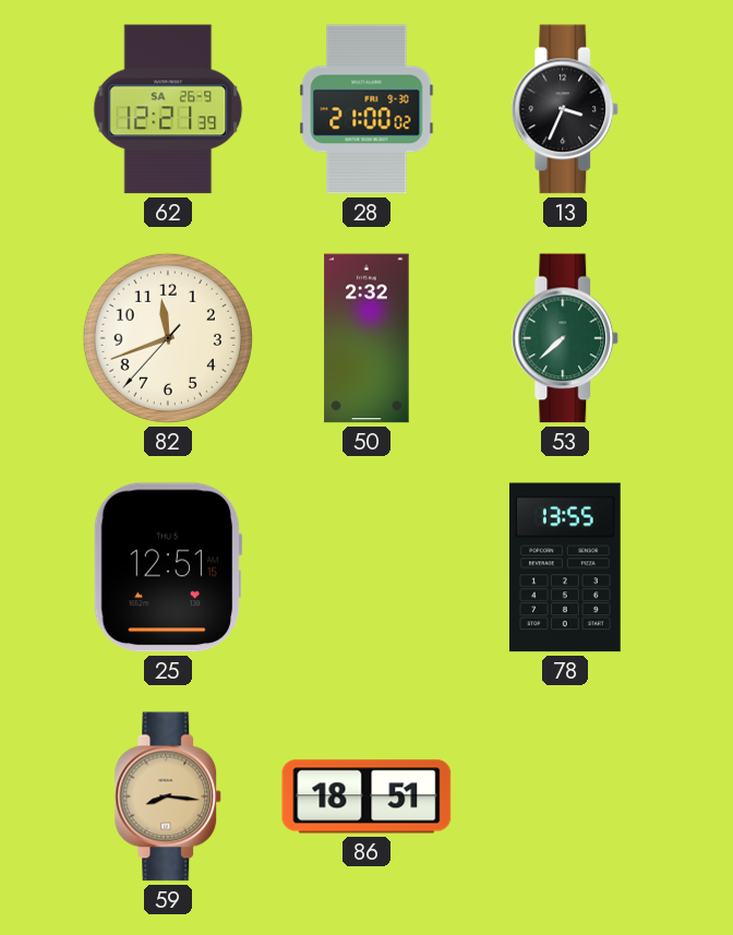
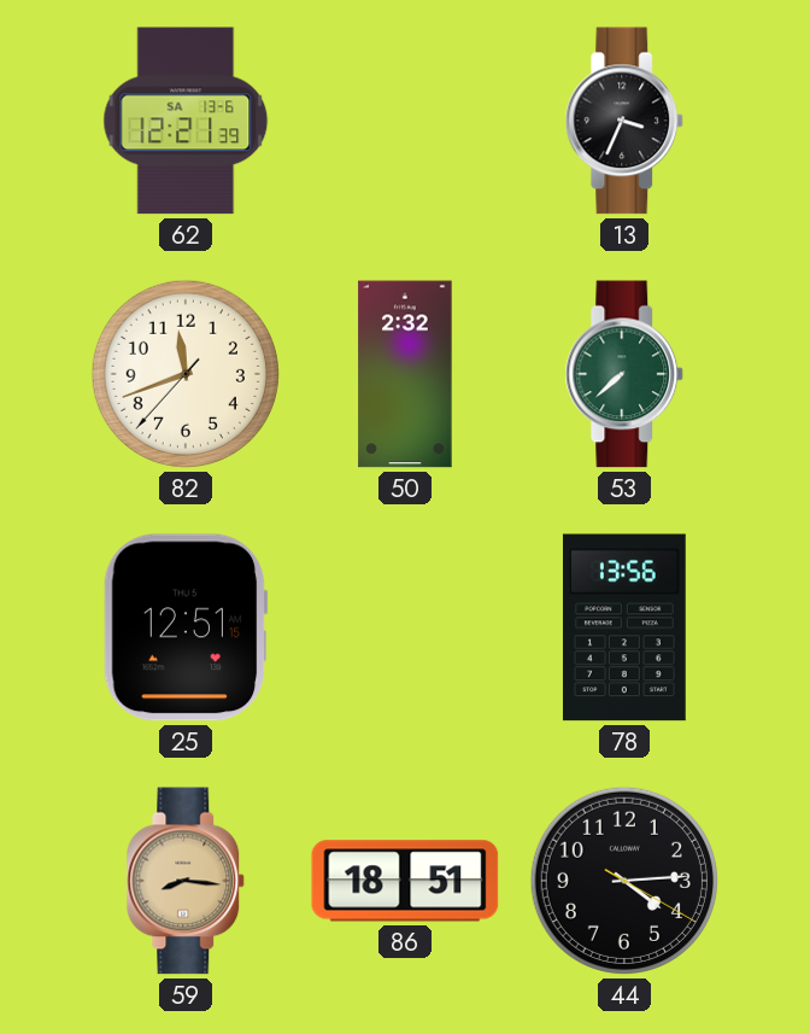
62 date: SA 26-9 -> SA 13-6 (186, 121)
28: 21:00 -> none (366, 109)
78: 13:55 -> 13:56 (624, 627)
44: none -> 4:14 (624, 881)
